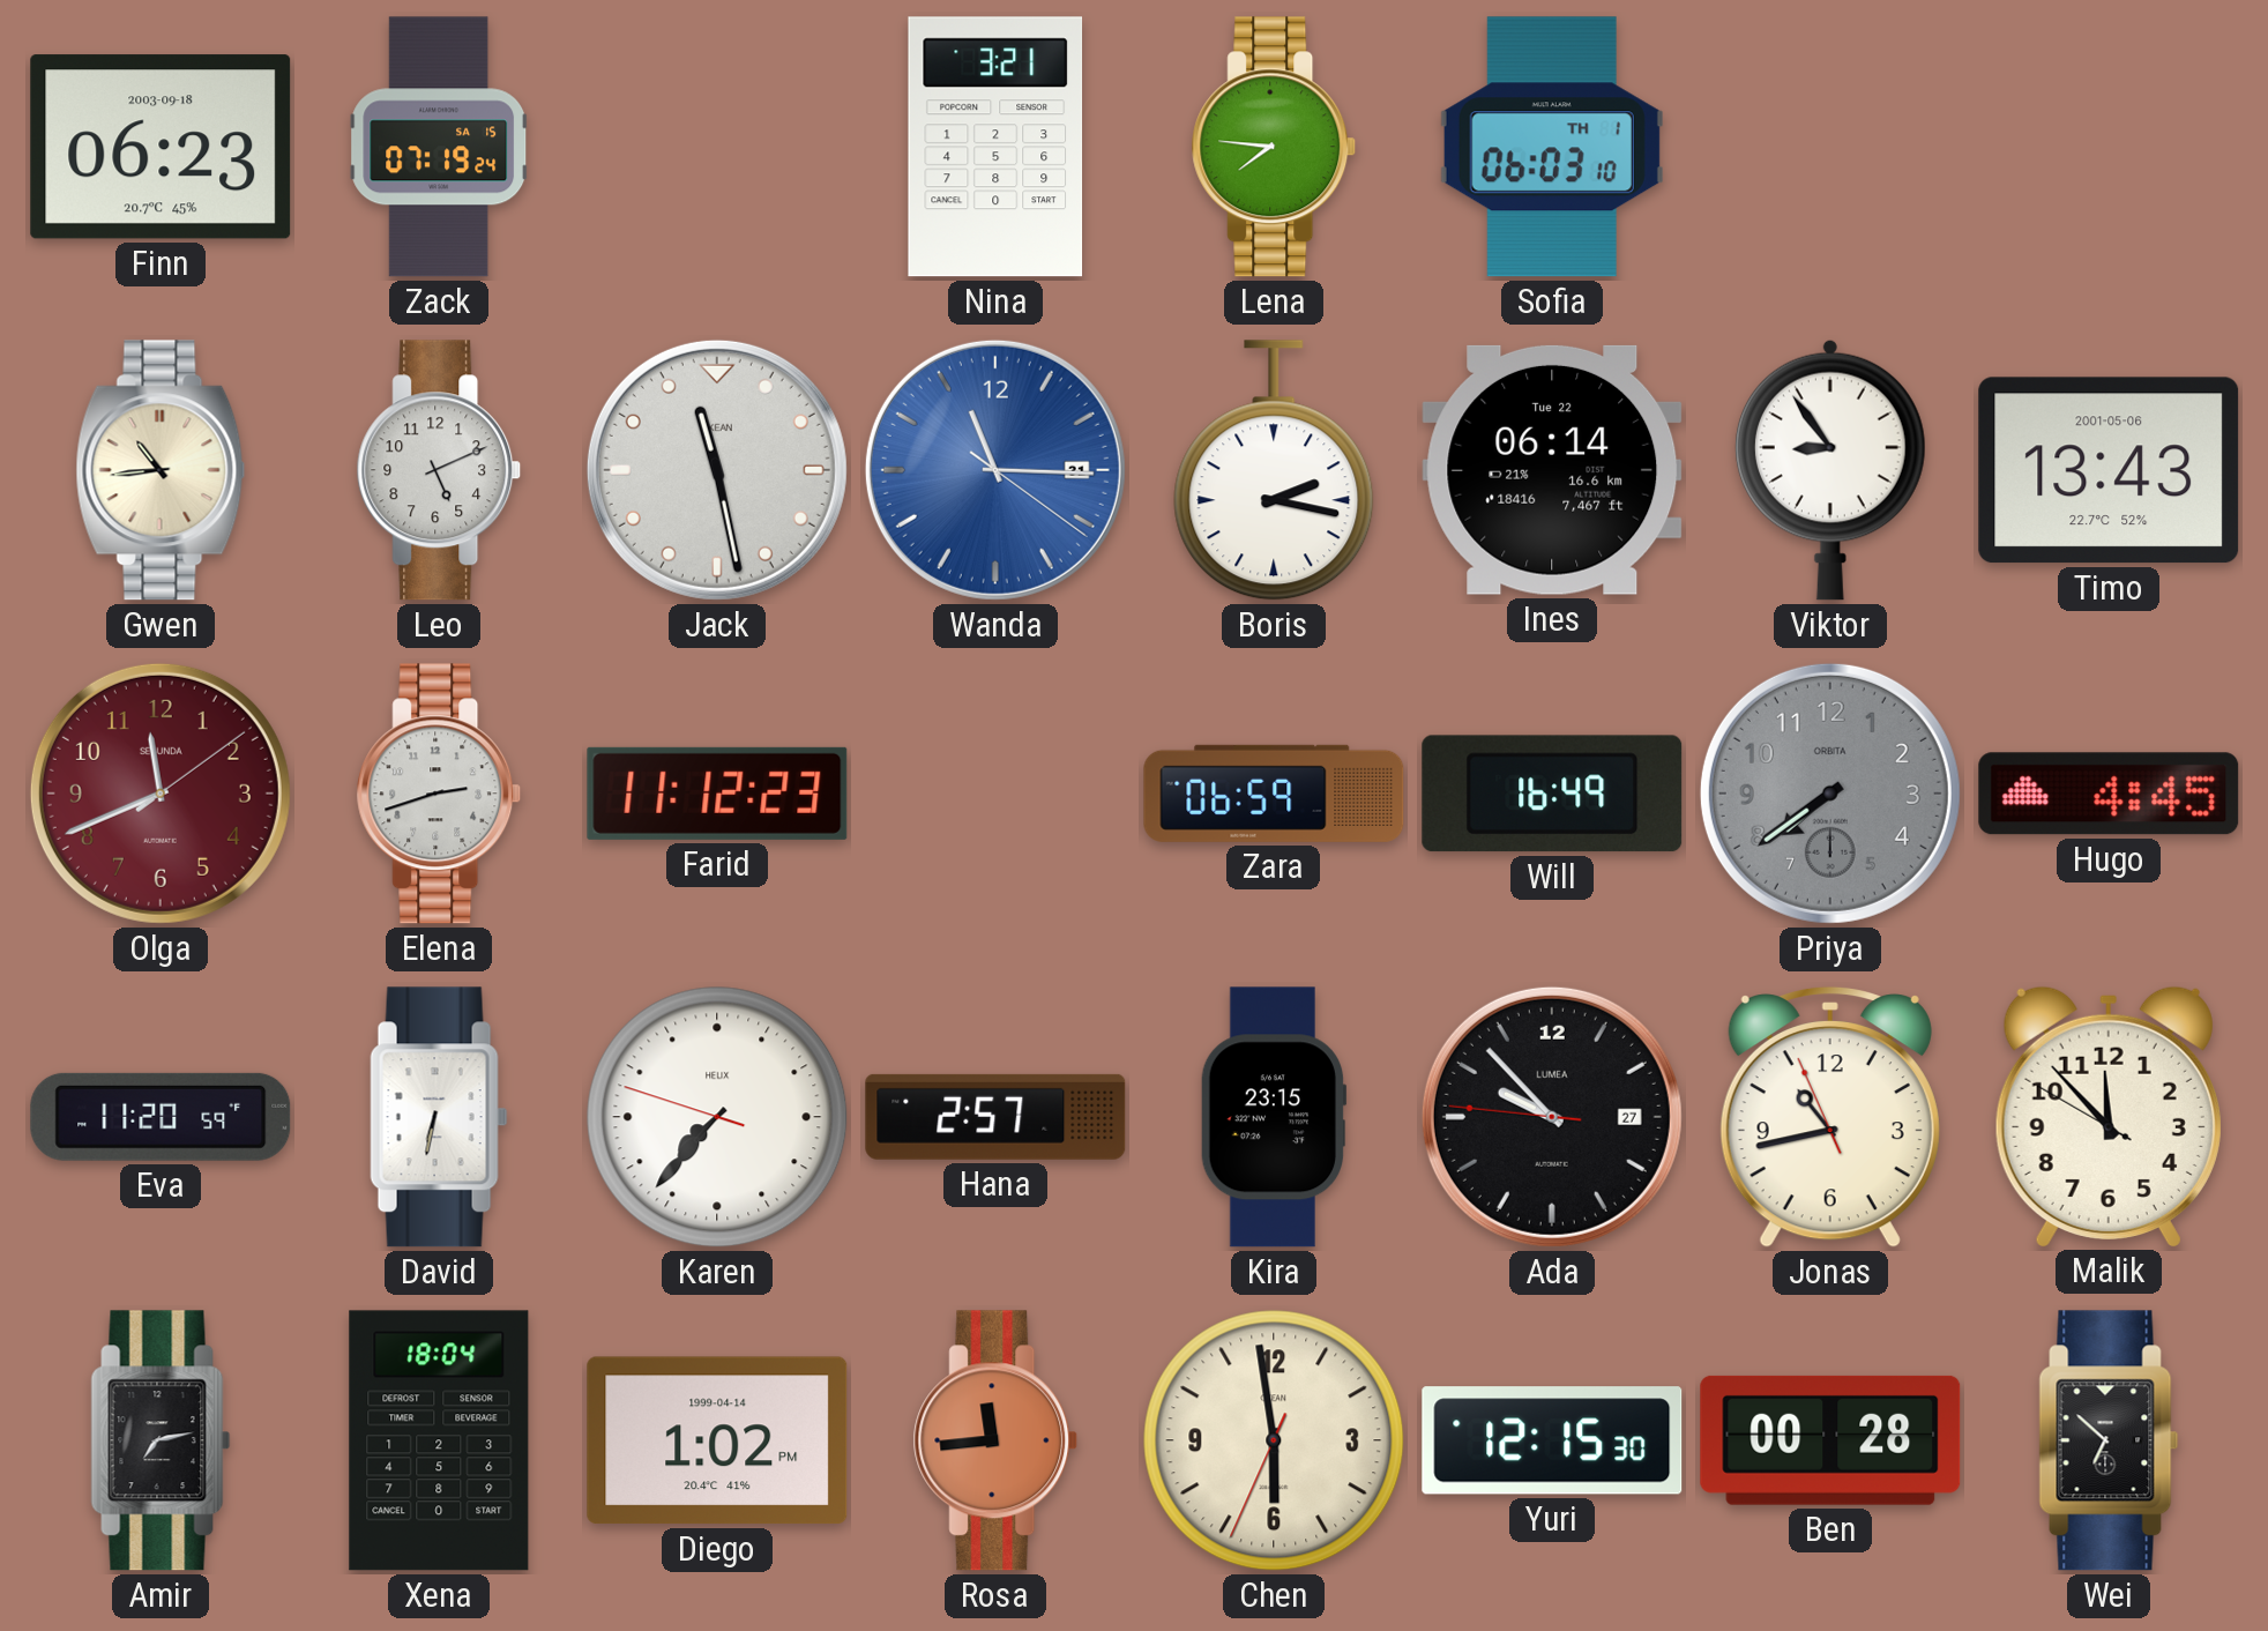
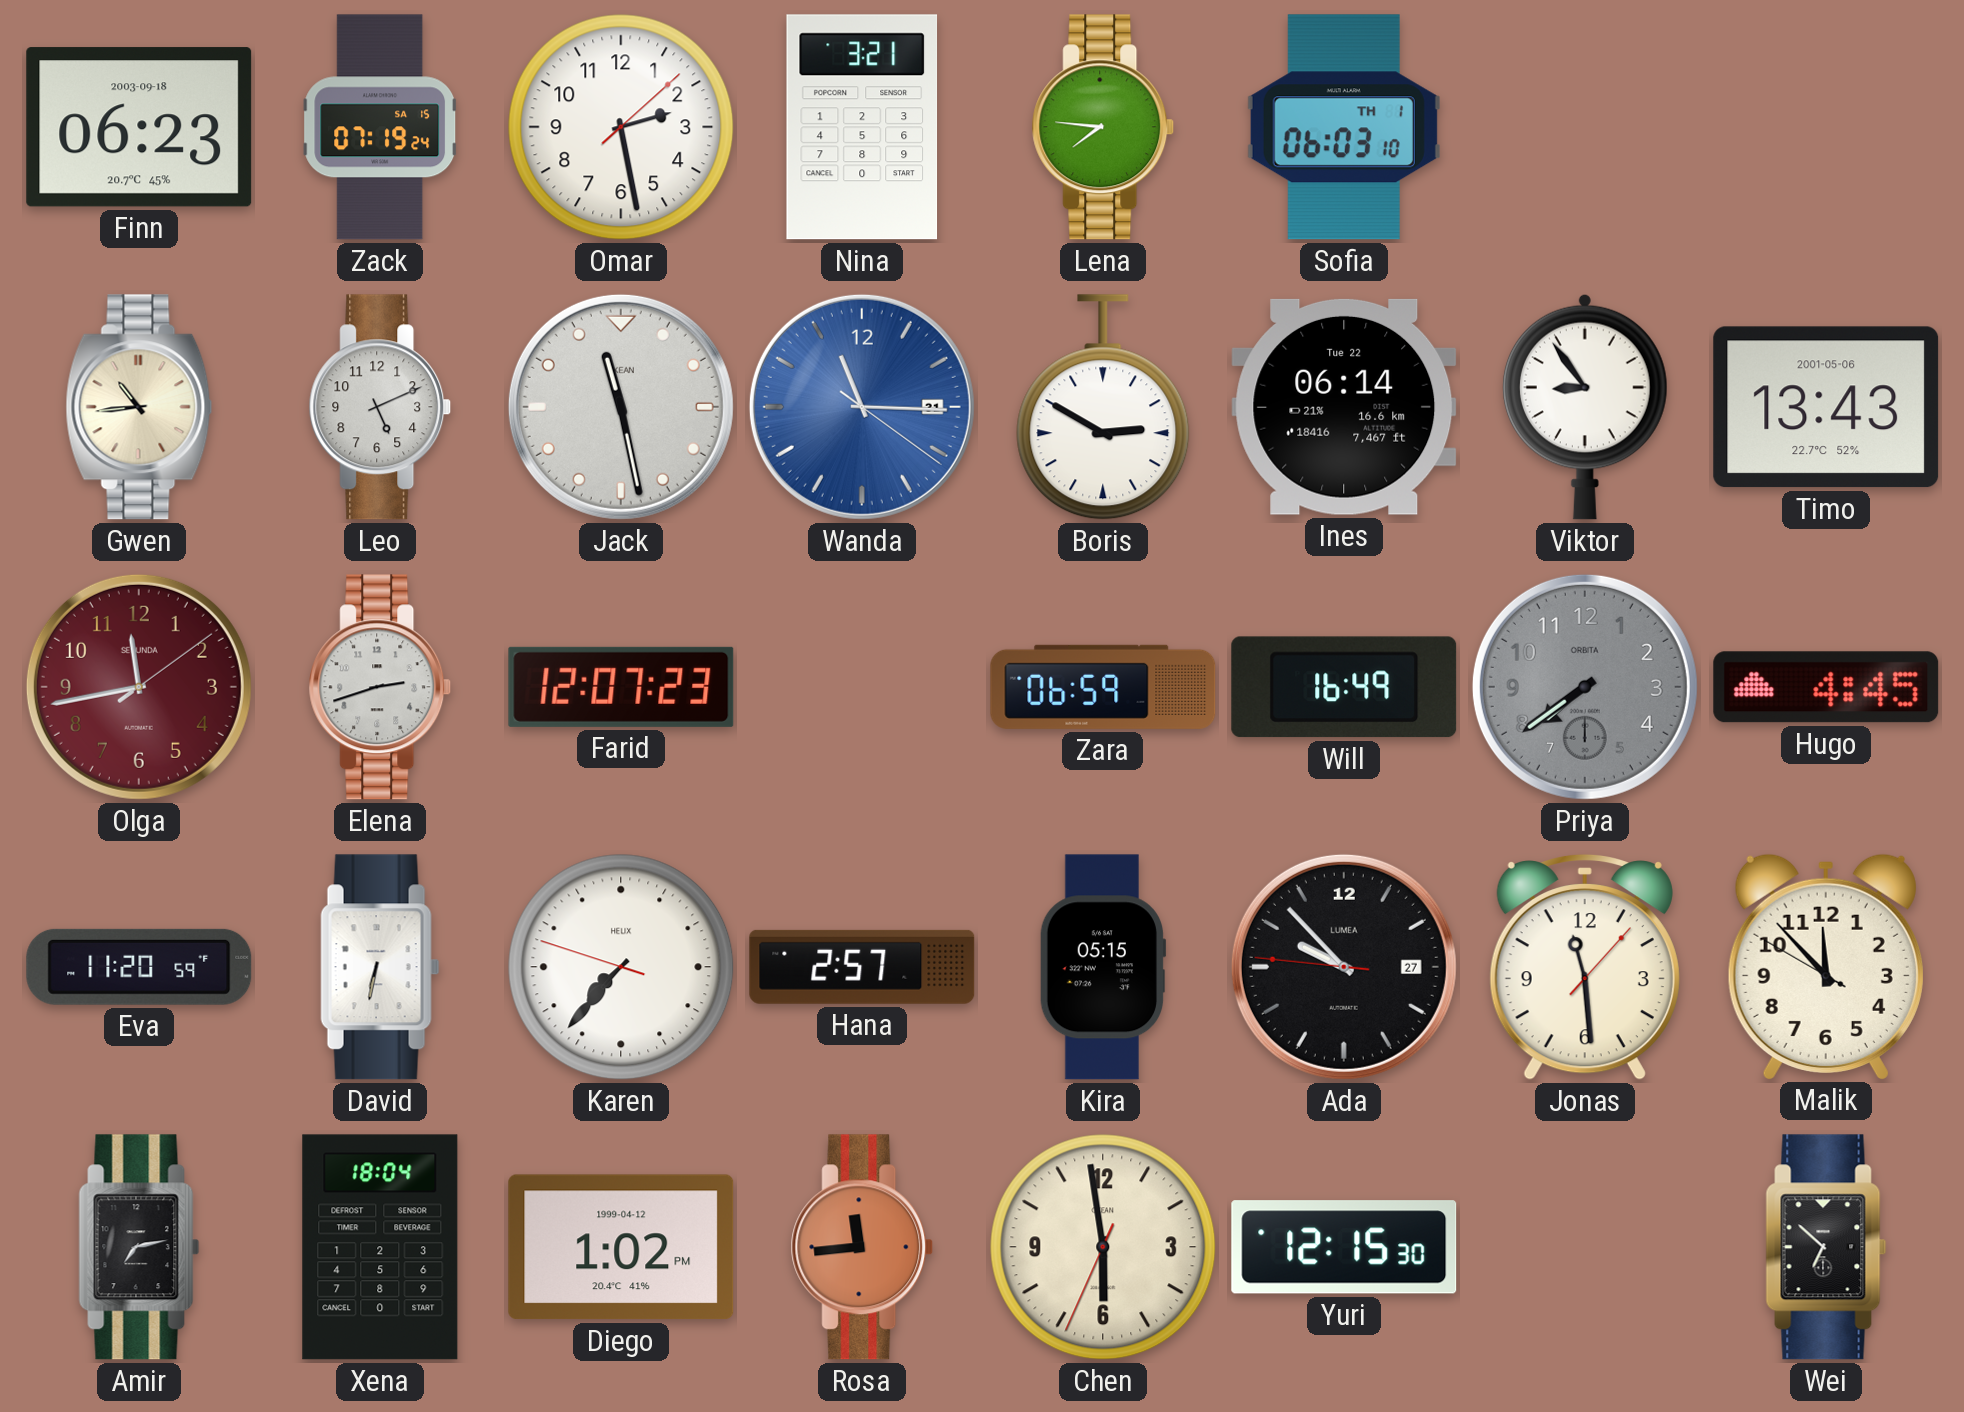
Omar: none -> 2:28 (621, 127)
Boris: 2:17 -> 2:50 (1103, 407)
Olga: 11:41 -> 11:43 (139, 687)
Farid: 11:12 -> 12:07 (621, 687)
Kira: 23:15 -> 05:15 (1103, 967)
Jonas: 10:42 -> 11:29 (1585, 967)
Diego date: 1999-04-14 -> 1999-04-12 (621, 1247)
Ben: 00:28 -> none (1830, 1440)
